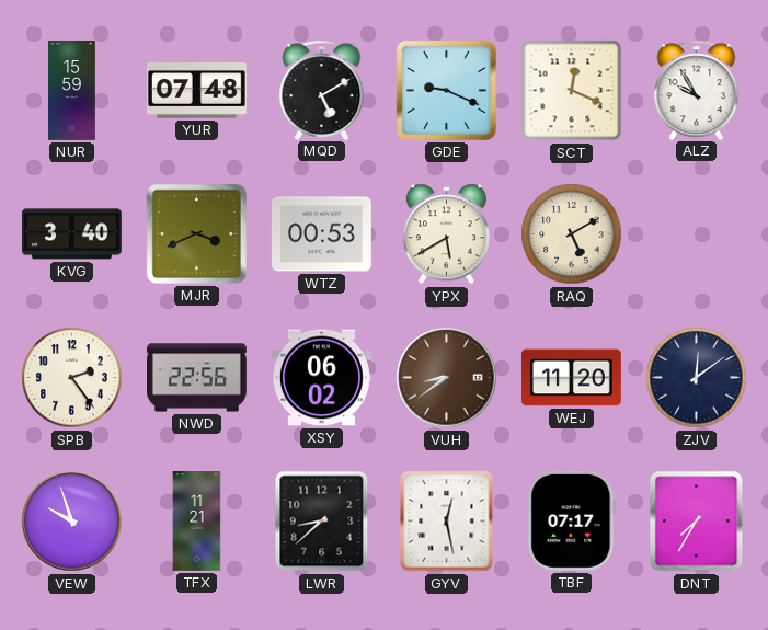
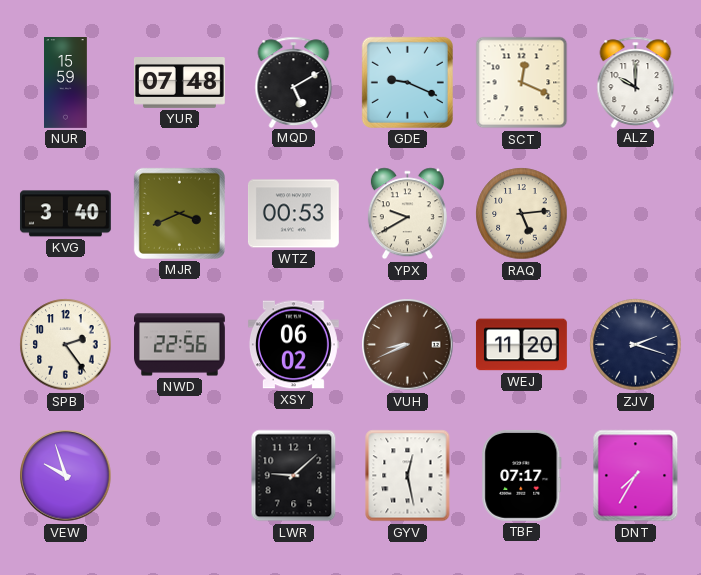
ALZ: 9:55 -> 10:00 (636, 82)
YPX: 5:40 -> 9:40 (407, 214)
RAQ: 5:10 -> 5:14 (522, 214)
VUH: 8:39 -> 8:41 (408, 345)
ZJV: 12:09 -> 2:18 (636, 345)
TFX: 11:21 -> none (197, 522)
LWR: 8:38 -> 9:08 (294, 476)
